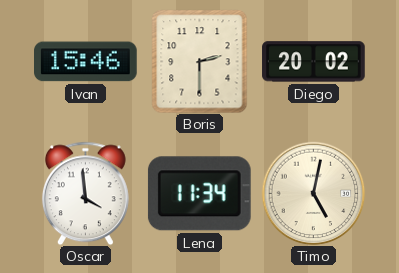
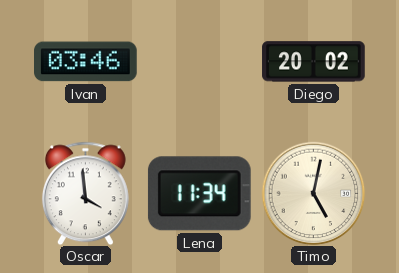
Ivan: 15:46 -> 03:46 (86, 62)
Boris: 2:30 -> none (200, 61)
